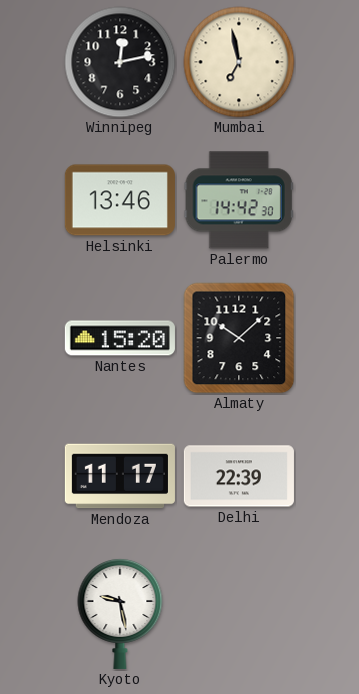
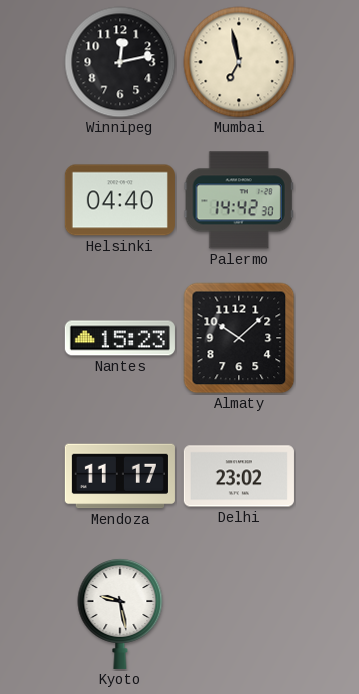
Helsinki: 13:46 -> 04:40 (120, 200)
Nantes: 15:20 -> 15:23 (120, 338)
Delhi: 22:39 -> 23:02 (239, 476)
